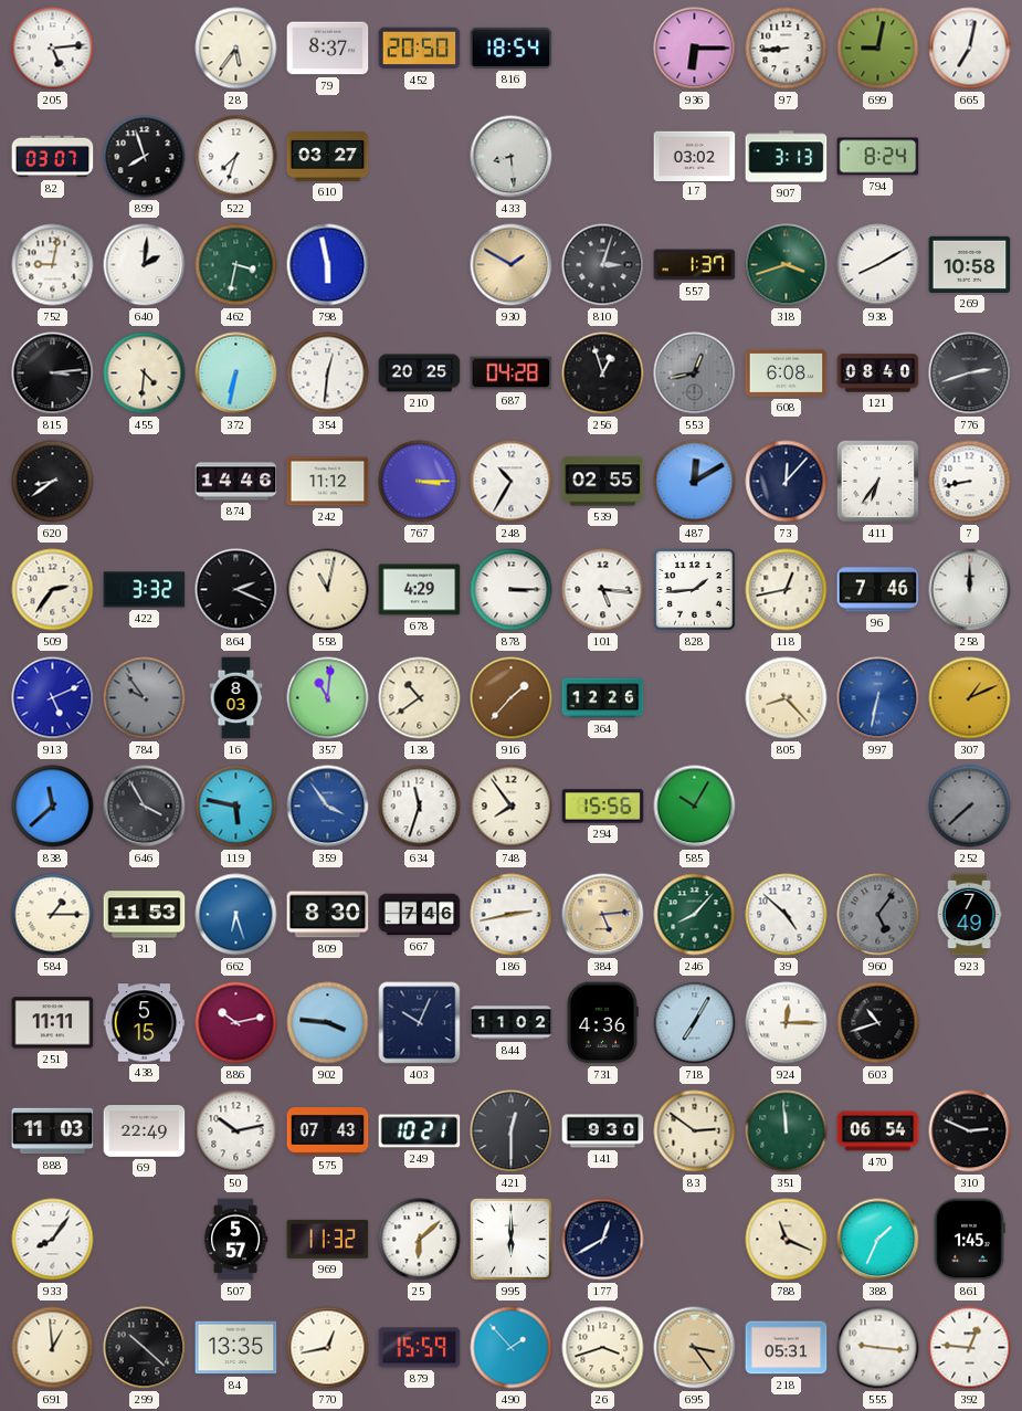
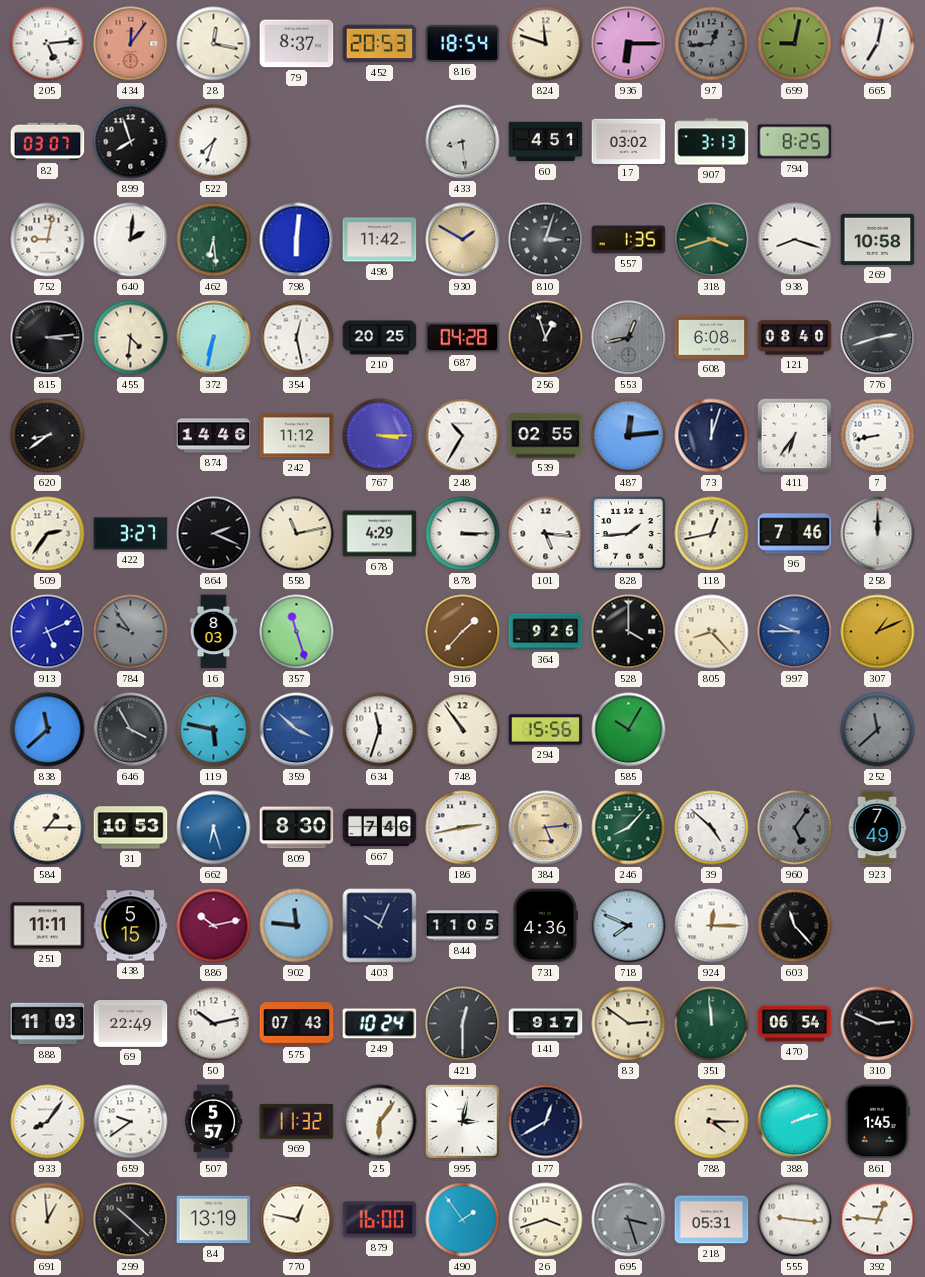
434: none -> 12:06 (131, 44)
28: 5:36 -> 12:17 (214, 44)
452: 20:50 -> 20:53 (380, 44)
824: none -> 11:48 (546, 44)
97: 8:44 -> 12:44 (712, 44)
97 dial: white -> grey (712, 44)
610: 03:27 -> none (328, 156)
60: none -> 4:51 (546, 142)
794: 8:24 -> 8:25 (795, 142)
462: 3:32 -> 6:29 (214, 240)
798: 5:58 -> 6:01 (297, 240)
498: none -> 11:42 (380, 240)
557: 1:37 -> 1:35 (629, 240)
938: 8:10 -> 8:18 (795, 240)
354: 12:31 -> 12:28 (297, 338)
487: 12:10 -> 12:14 (629, 436)
73: 12:07 -> 12:03 (712, 436)
422: 3:32 -> 3:27 (131, 534)
558: 11:02 -> 11:13 (297, 534)
357: 11:01 -> 11:27 (297, 632)
138: 10:39 -> none (420, 698)
364: 12:26 -> 9:26 (546, 632)
528: none -> 4:00 (629, 632)
997: 6:32 -> 9:45 (795, 632)
359: 3:54 -> 3:52 (297, 730)
748: 7:54 -> 10:54 (463, 730)
252: 7:38 -> 11:38 (878, 730)
31: 11:53 -> 10:53 (131, 828)
902: 3:46 -> 11:46 (297, 926)
844: 11:02 -> 11:05 (463, 926)
718: 7:05 -> 7:49 (629, 926)
603: 10:42 -> 11:23 (795, 926)
249: 10:21 -> 10:24 (380, 1024)
141: 9:30 -> 9:17 (546, 1024)
659: none -> 9:39 (131, 1122)
25: 6:08 -> 6:06 (380, 1122)
995: 6:00 -> 3:02 (463, 1122)
788: 11:19 -> 4:15 (712, 1122)
388: 1:34 -> 2:12 (795, 1122)
84: 13:35 -> 13:19 (214, 1220)
770: 12:43 -> 12:47 (297, 1220)
879: 15:59 -> 16:00 (380, 1220)
490: 1:53 -> 1:54 (463, 1220)
695: 3:24 -> 3:27 (629, 1220)
695 dial: champagne -> grey (629, 1220)
